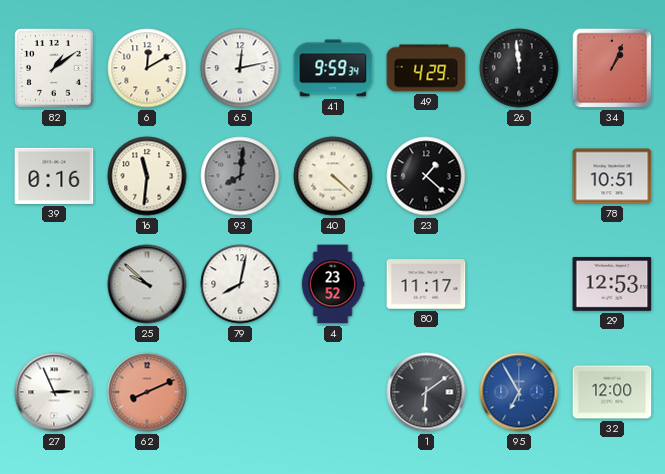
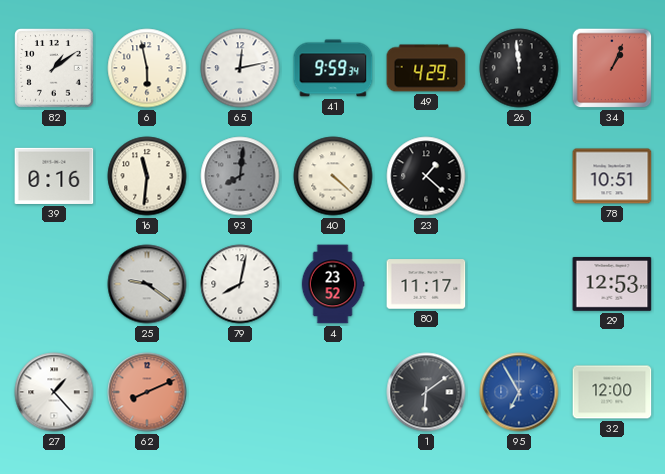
6: 12:10 -> 5:58 (147, 68)
25: 9:52 -> 9:21 (147, 284)
27: 2:56 -> 1:23 (54, 392)
